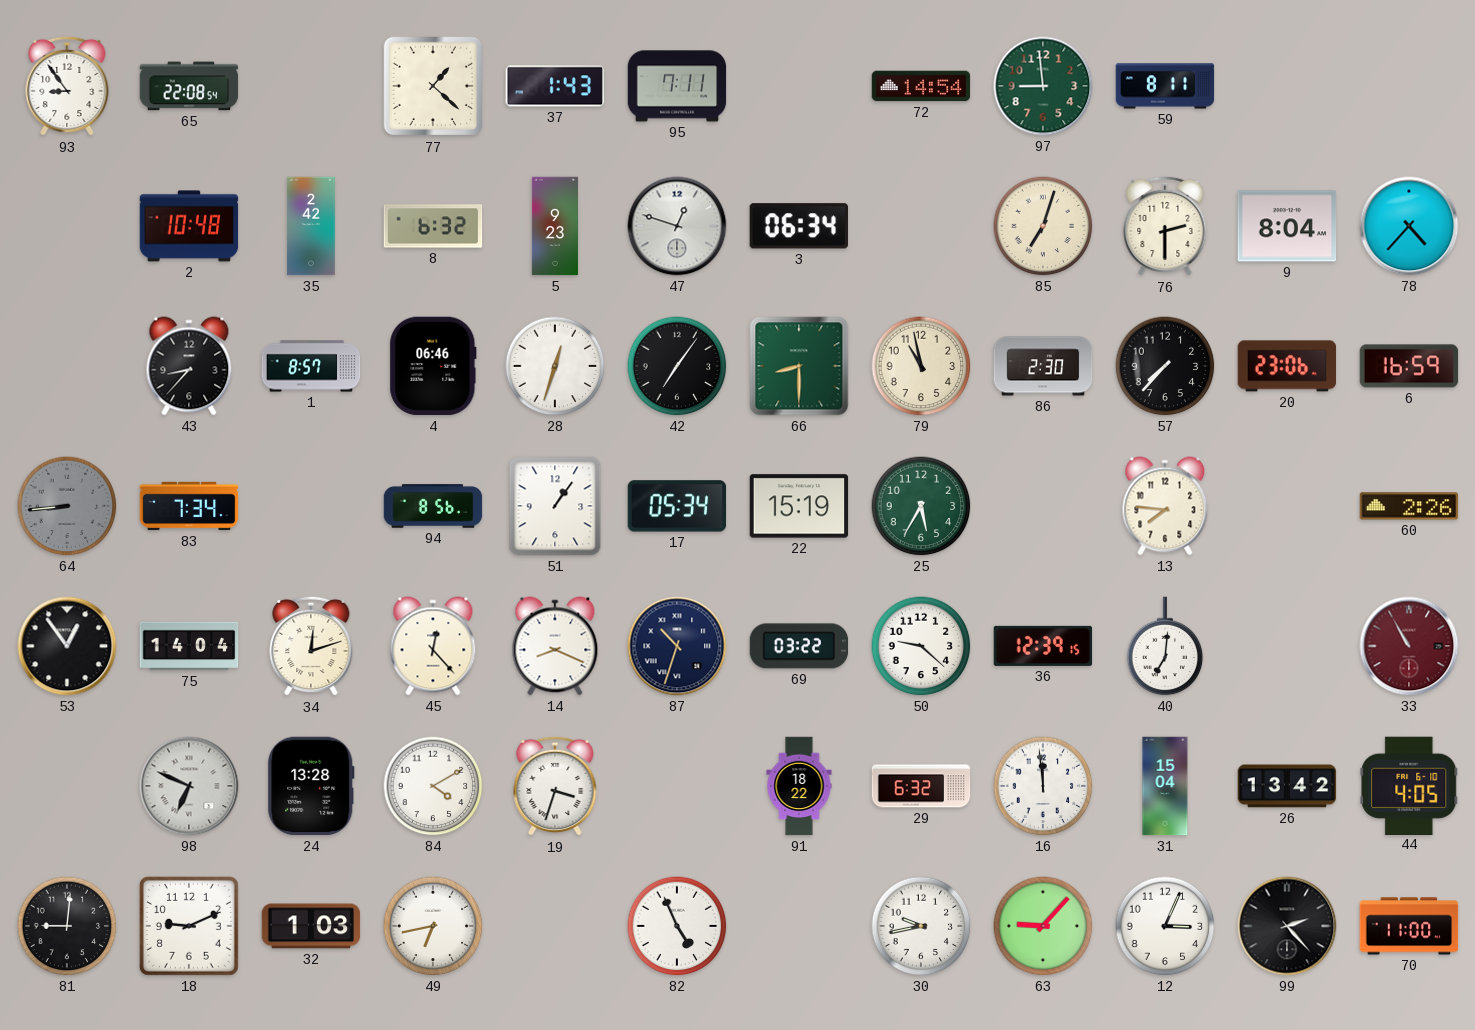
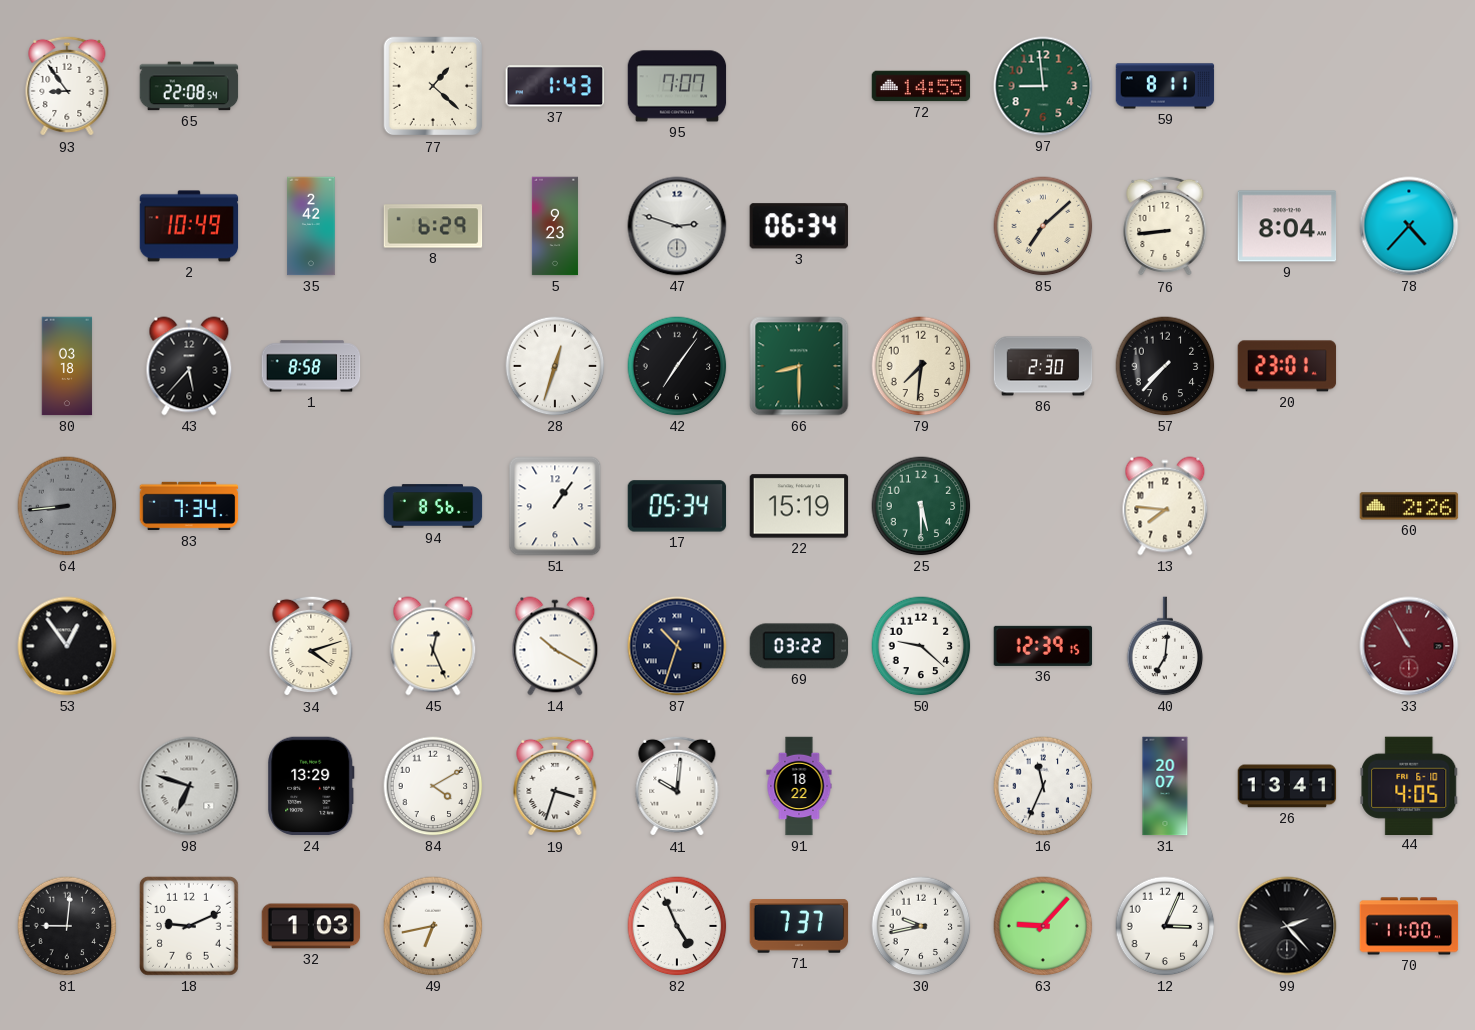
95: 7:11 -> 7:07 (677, 86)
72: 14:54 -> 14:55 (921, 86)
2: 10:48 -> 10:49 (189, 226)
8: 6:32 -> 6:29 (433, 226)
47: 12:48 -> 2:48 (677, 226)
85: 7:03 -> 7:08 (1043, 226)
76: 2:30 -> 8:44 (1165, 226)
80: none -> 03:18 (67, 366)
43: 8:37 -> 5:37 (189, 366)
1: 8:57 -> 8:58 (311, 366)
4: 06:46 -> none (433, 366)
79: 10:58 -> 7:31 (921, 366)
20: 23:06 -> 23:01 (1287, 366)
6: 16:59 -> none (1409, 366)
25: 5:35 -> 5:30 (921, 506)
75: 14:04 -> none (189, 646)
34: 12:12 -> 4:12 (311, 646)
45: 12:23 -> 12:26 (433, 646)
14: 8:19 -> 10:20 (555, 646)
98: 6:49 -> 6:48 (189, 786)
24: 13:28 -> 13:29 (311, 786)
41: none -> 10:01 (677, 786)
29: 6:32 -> none (921, 786)
16: 11:59 -> 11:34 (1043, 786)
31: 15:04 -> 20:07 (1165, 786)
26: 13:42 -> 13:41 (1287, 786)
71: none -> 7:37 (799, 926)
